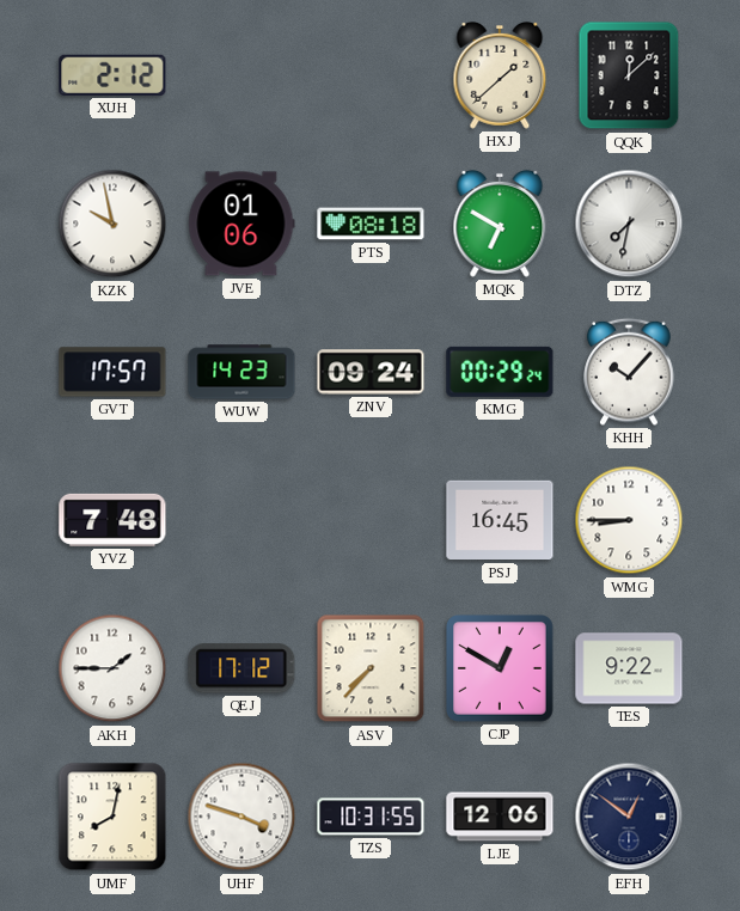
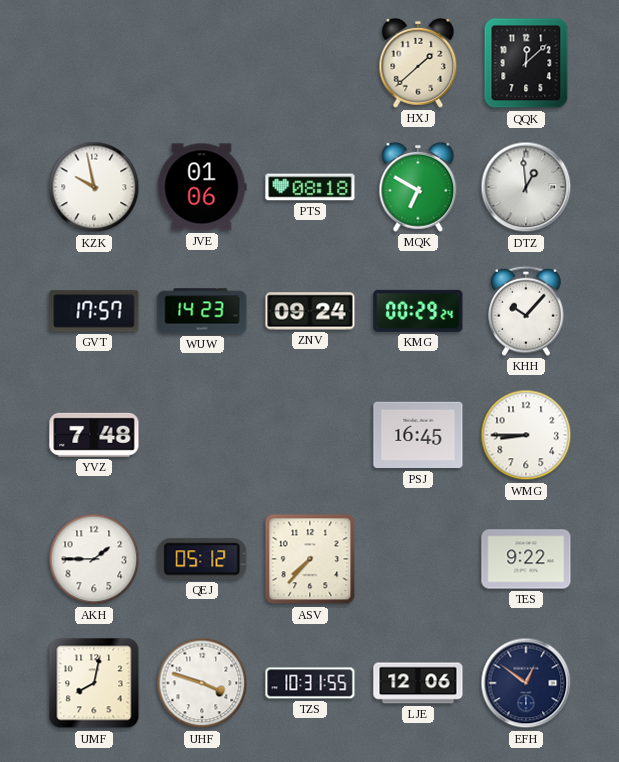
XUH: 2:12 -> none (112, 75)
DTZ: 7:32 -> 12:59 (526, 187)
QEJ: 17:12 -> 05:12 (202, 559)
CJP: 12:50 -> none (501, 670)
